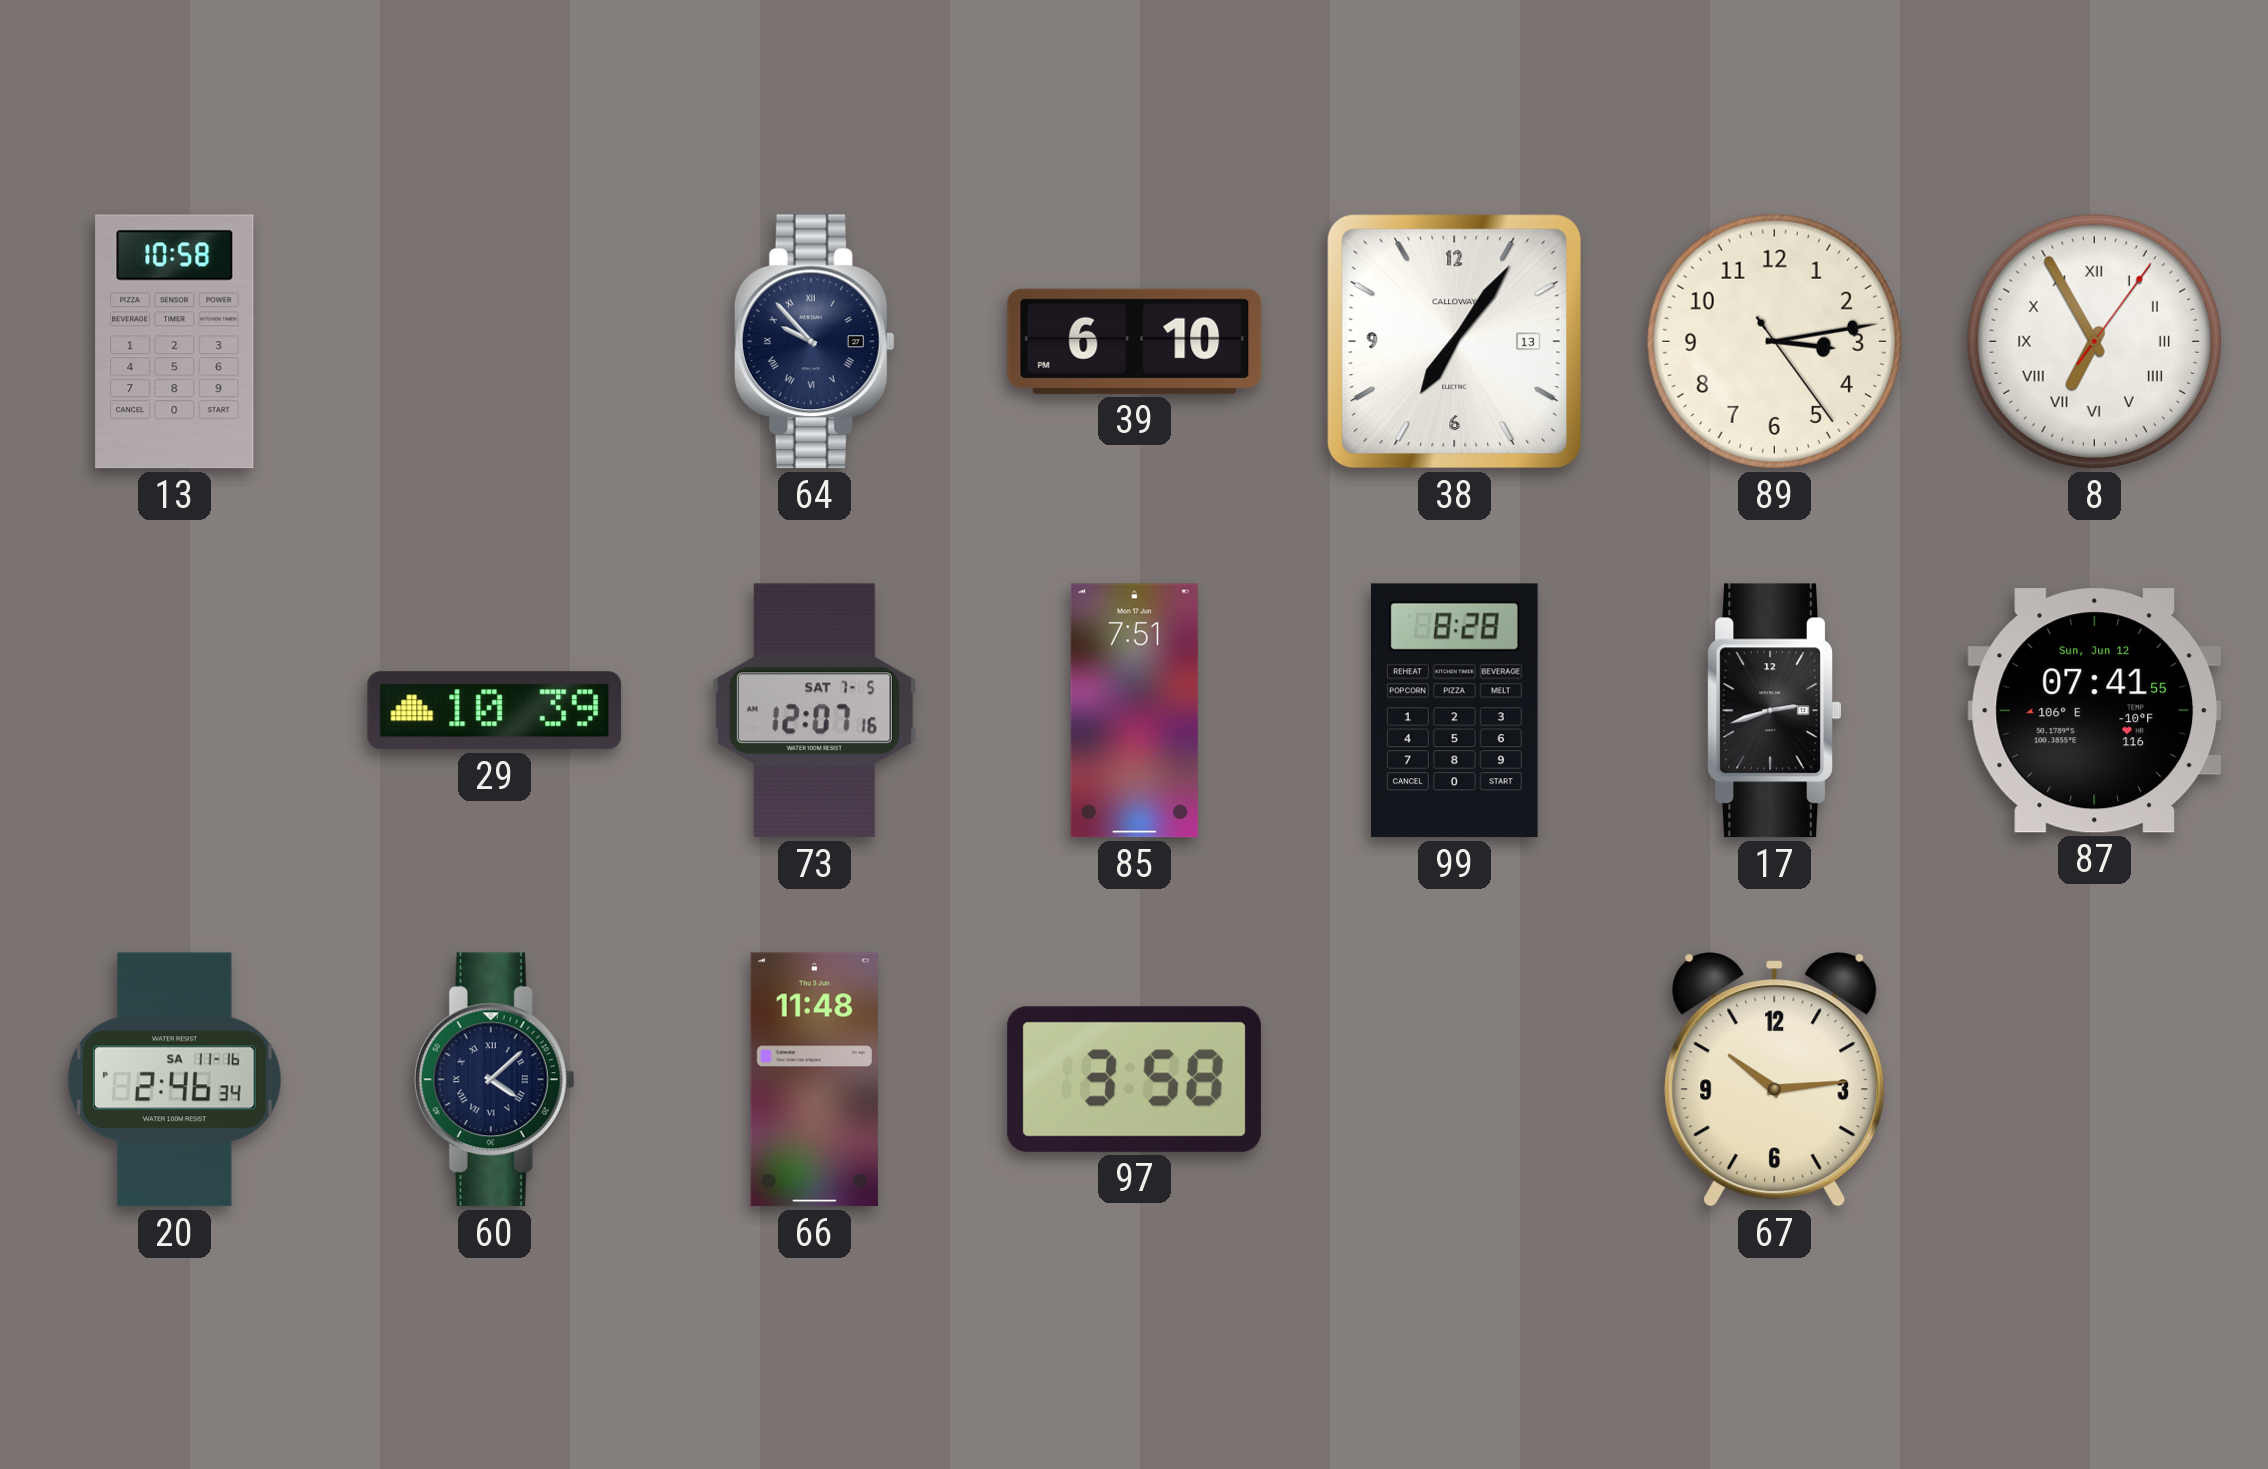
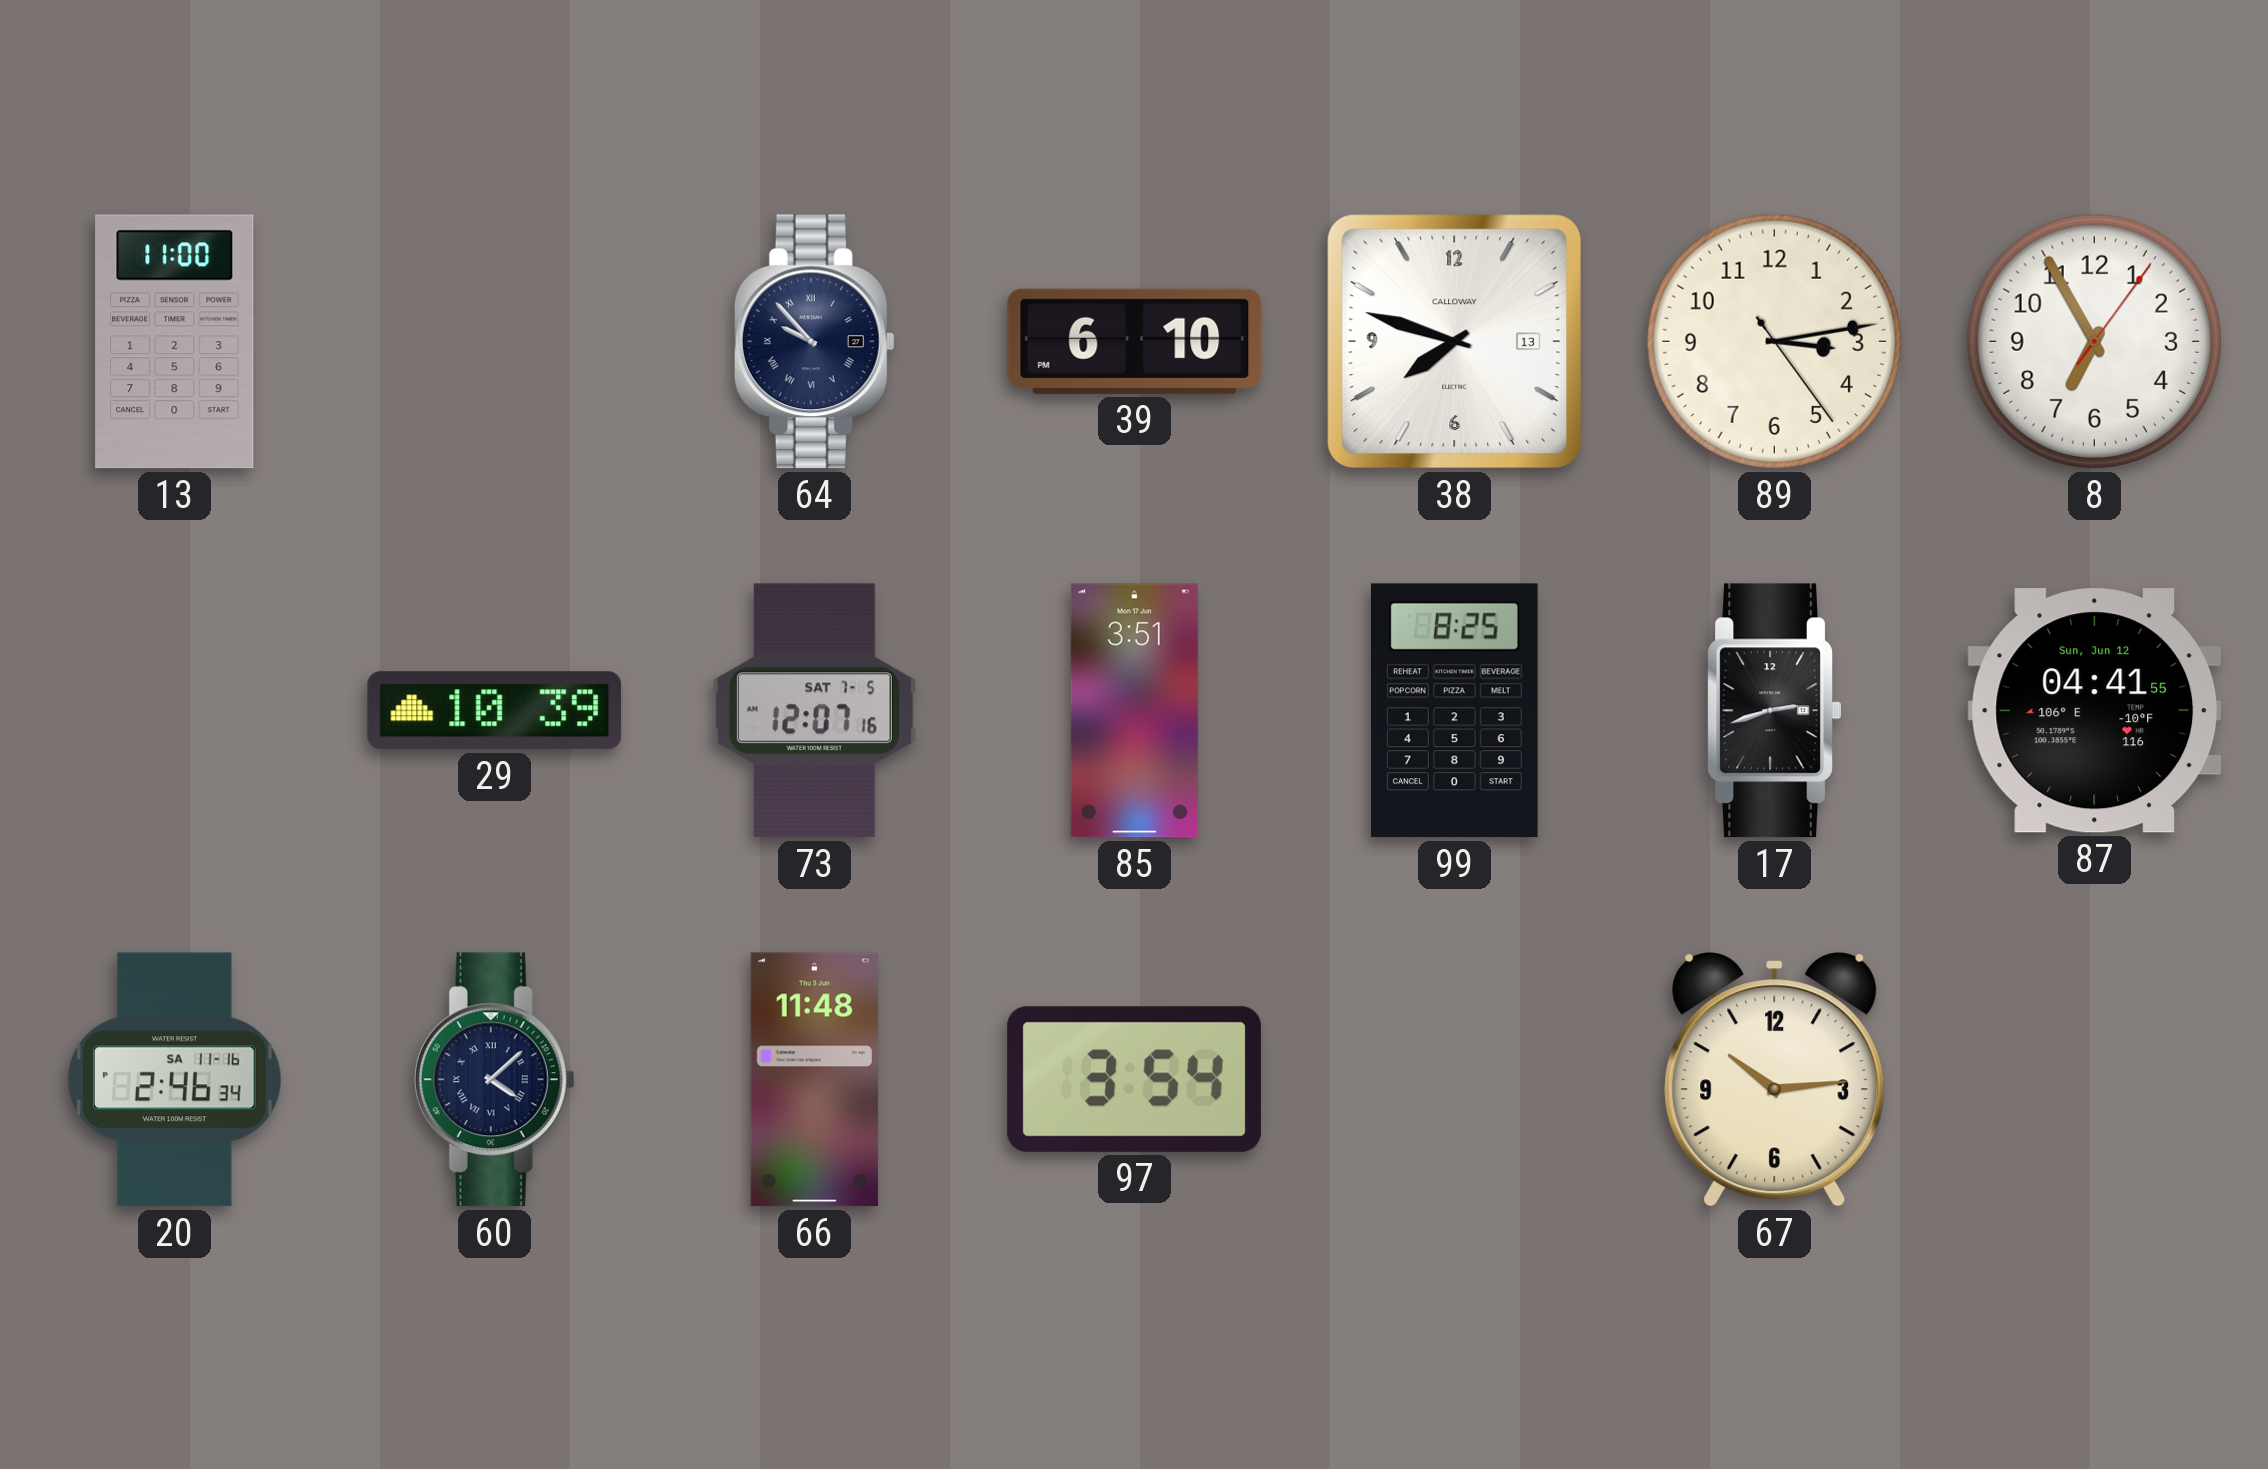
13: 10:58 -> 11:00 (175, 342)
38: 7:06 -> 7:48 (1455, 342)
8 numerals: Roman -> Arabic (2094, 341)
85: 7:51 -> 3:51 (1134, 711)
99: 8:28 -> 8:25 (1454, 711)
87: 07:41 -> 04:41 (2095, 711)
97: 3:58 -> 3:54 (1134, 1079)
